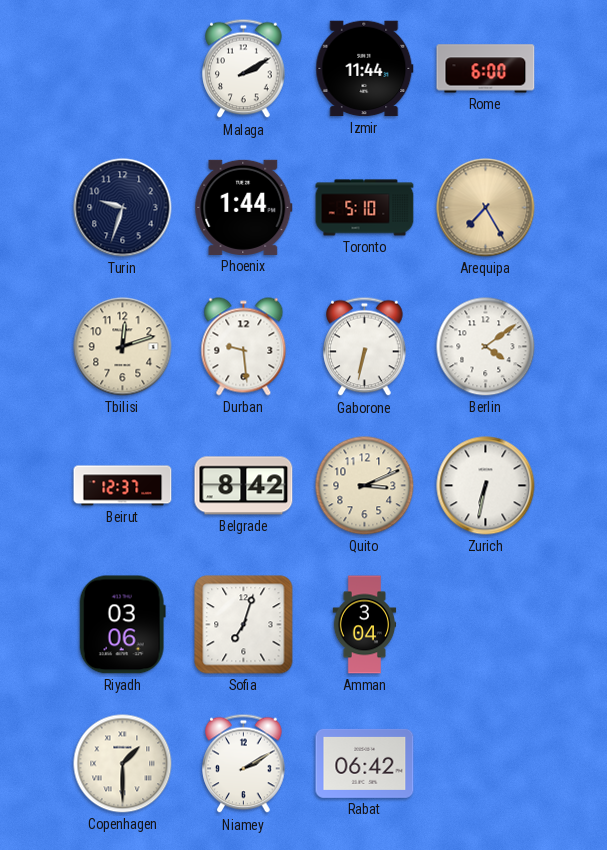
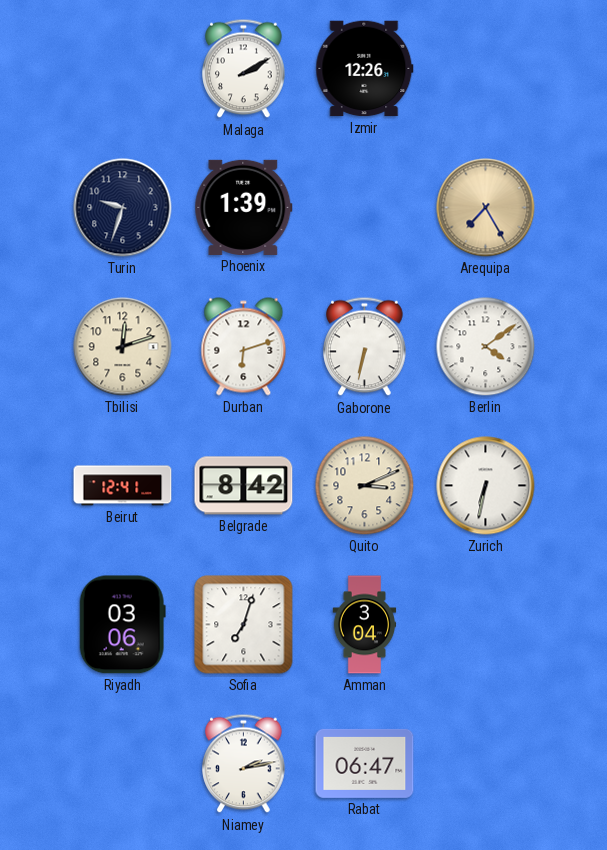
Izmir: 11:44 -> 12:26 (365, 69)
Rome: 6:00 -> none (486, 69)
Phoenix: 1:44 -> 1:39 (244, 207)
Toronto: 5:10 -> none (365, 208)
Durban: 9:29 -> 6:12 (244, 347)
Beirut: 12:37 -> 12:41 (123, 486)
Copenhagen: 1:30 -> none (123, 764)
Niamey: 2:10 -> 2:13 (244, 764)
Rabat: 06:42 -> 06:47 (365, 763)
